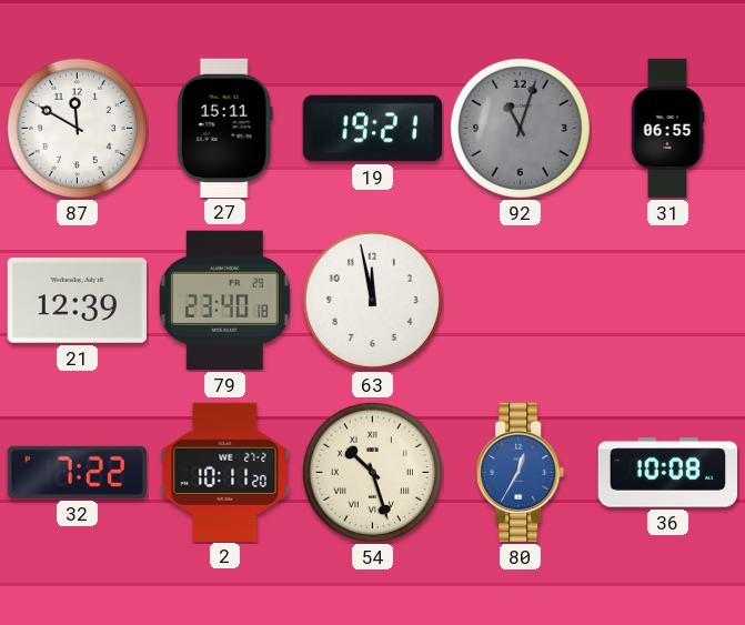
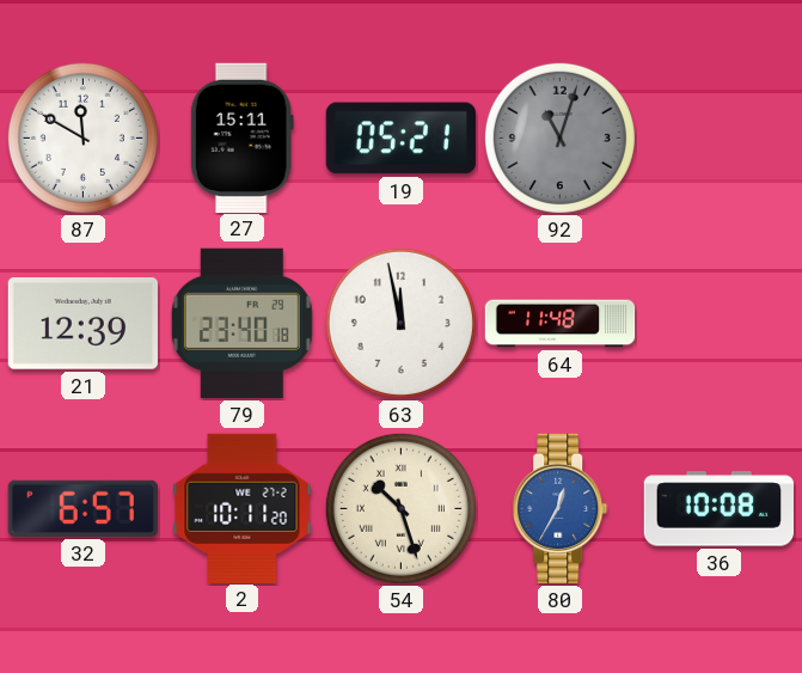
19: 19:21 -> 05:21 (400, 139)
31: 06:55 -> none (667, 129)
64: none -> 11:48 (561, 324)
32: 7:22 -> 6:57 (82, 508)
